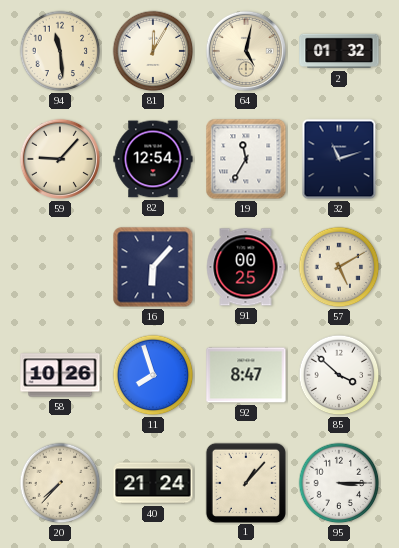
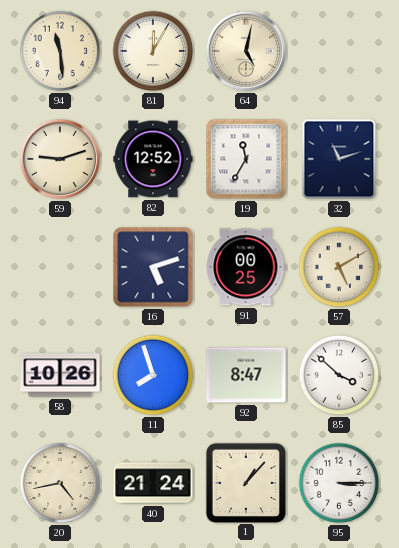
2: 01:32 -> none (339, 51)
59: 9:07 -> 9:12 (60, 159)
82: 12:54 -> 12:52 (153, 159)
16: 6:07 -> 5:12 (153, 267)
20: 7:37 -> 4:43 (60, 483)
